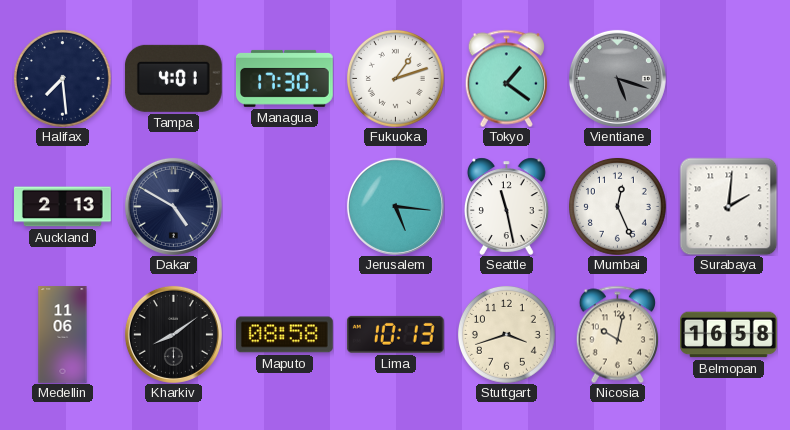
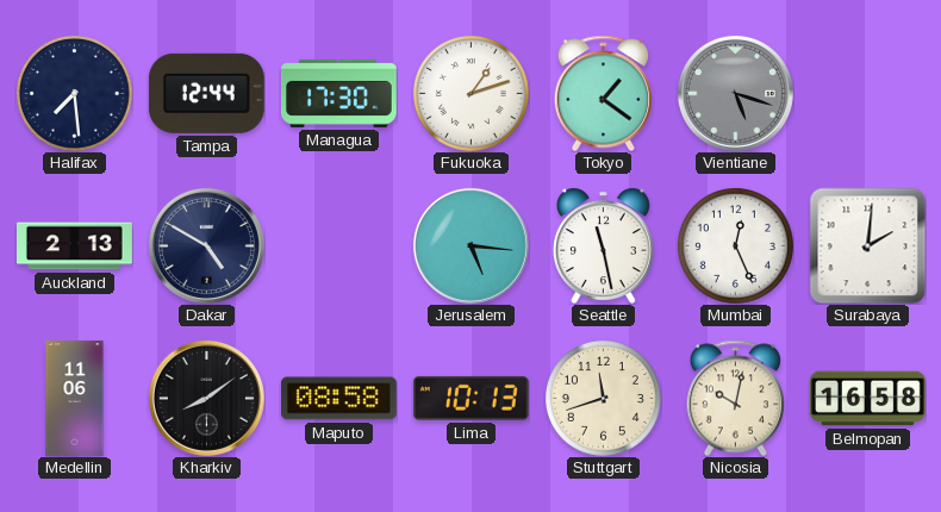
Tampa: 4:01 -> 12:44 (206, 93)
Stuttgart: 3:42 -> 11:42 (603, 398)
